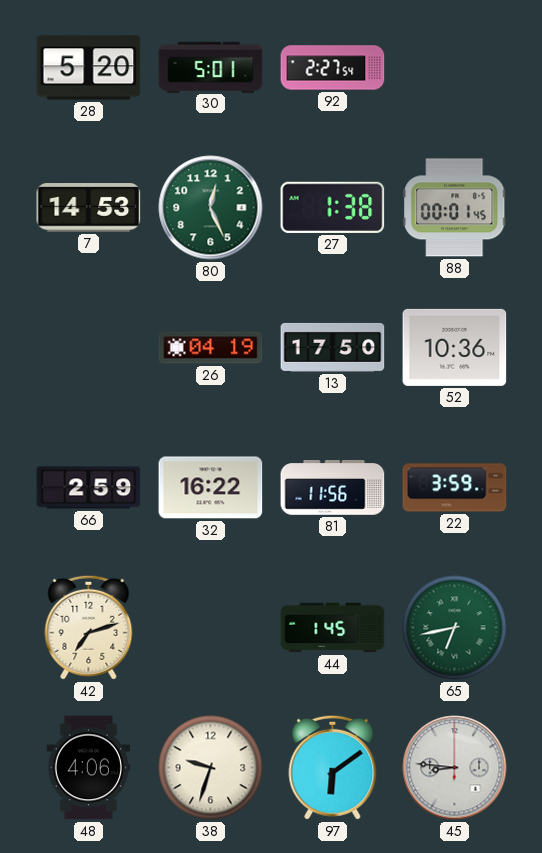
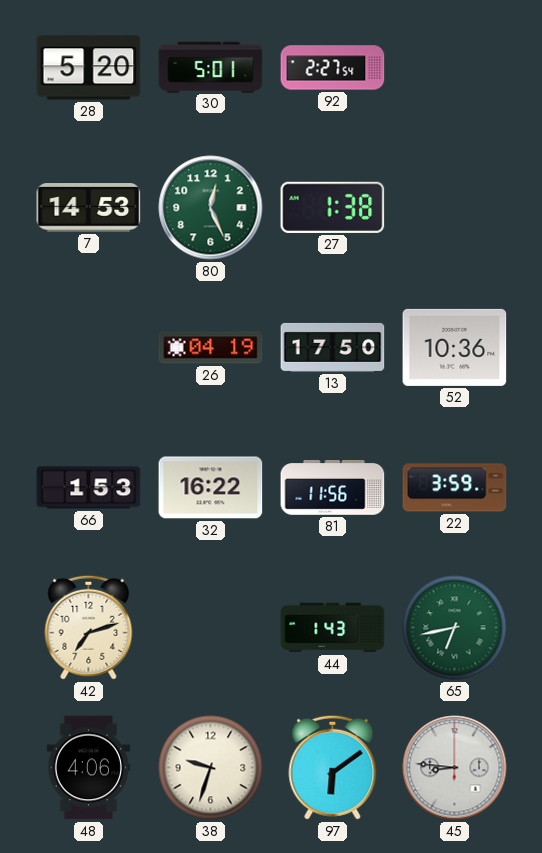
88: 00:01 -> none (455, 208)
66: 2:59 -> 1:53 (89, 488)
44: 1:45 -> 1:43 (333, 628)
